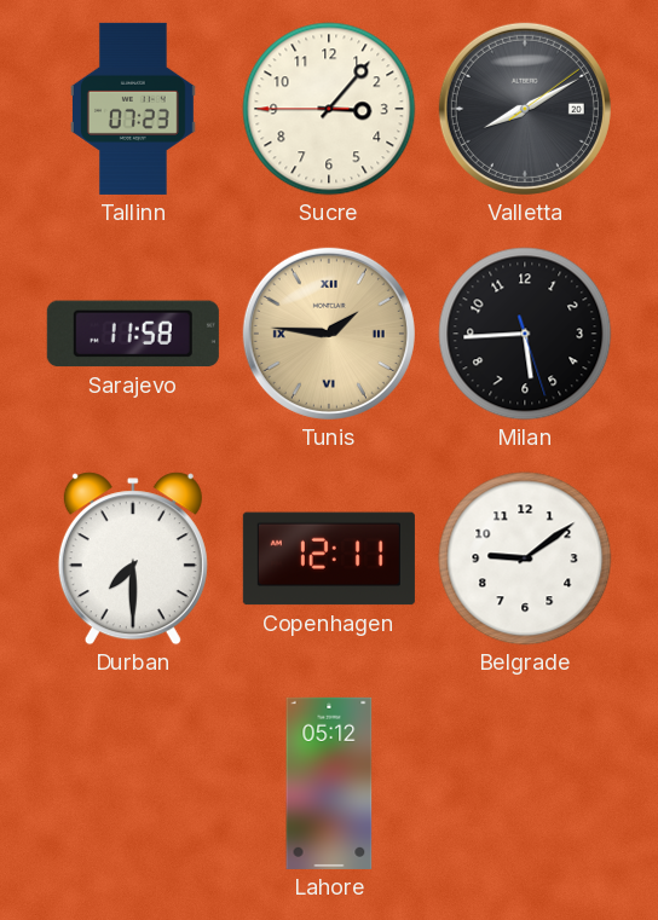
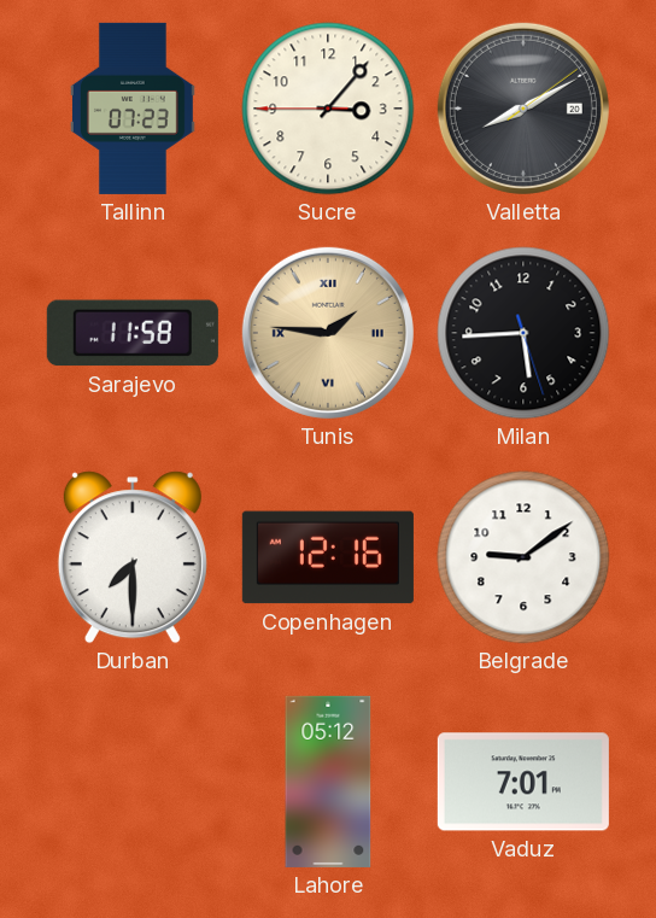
Copenhagen: 12:11 -> 12:16 (328, 557)
Vaduz: none -> 7:01 (523, 782)
